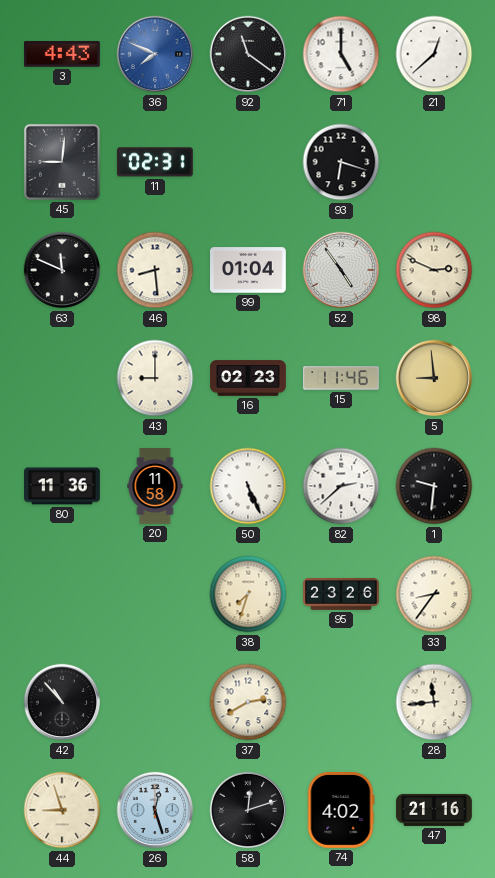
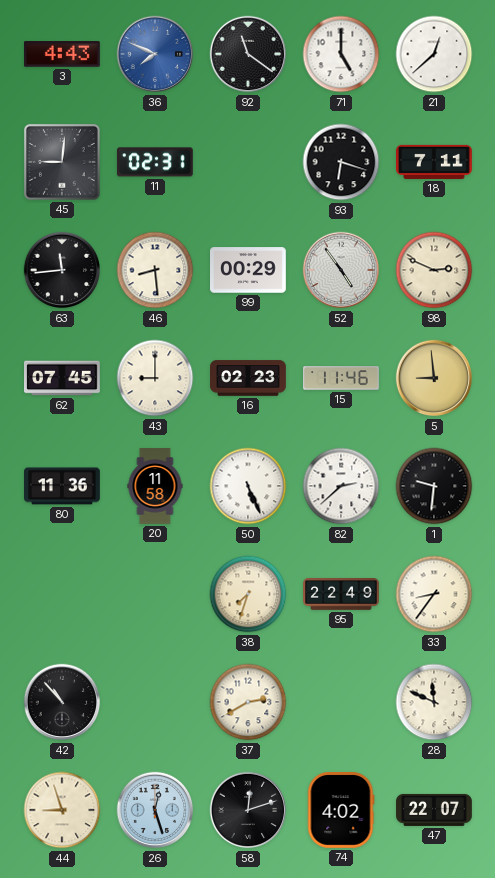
18: none -> 7:11 (434, 162)
63: 11:49 -> 11:44 (62, 270)
99: 01:04 -> 00:29 (249, 270)
62: none -> 07:45 (63, 378)
95: 23:26 -> 22:49 (341, 594)
28: 11:44 -> 11:49 (434, 702)
47: 21:16 -> 22:07 (434, 810)
